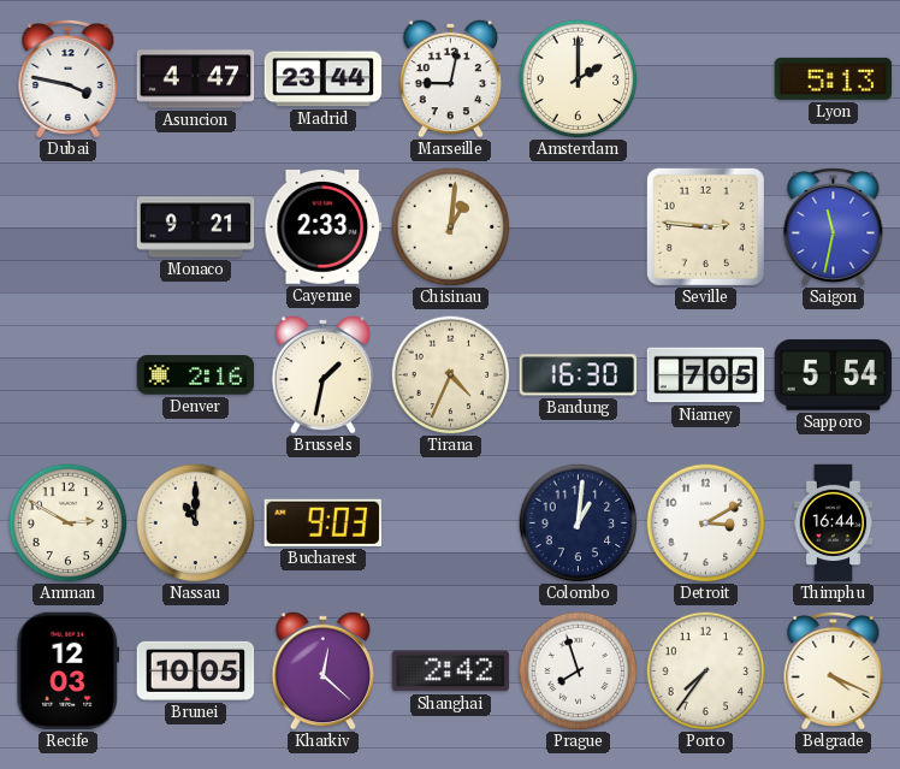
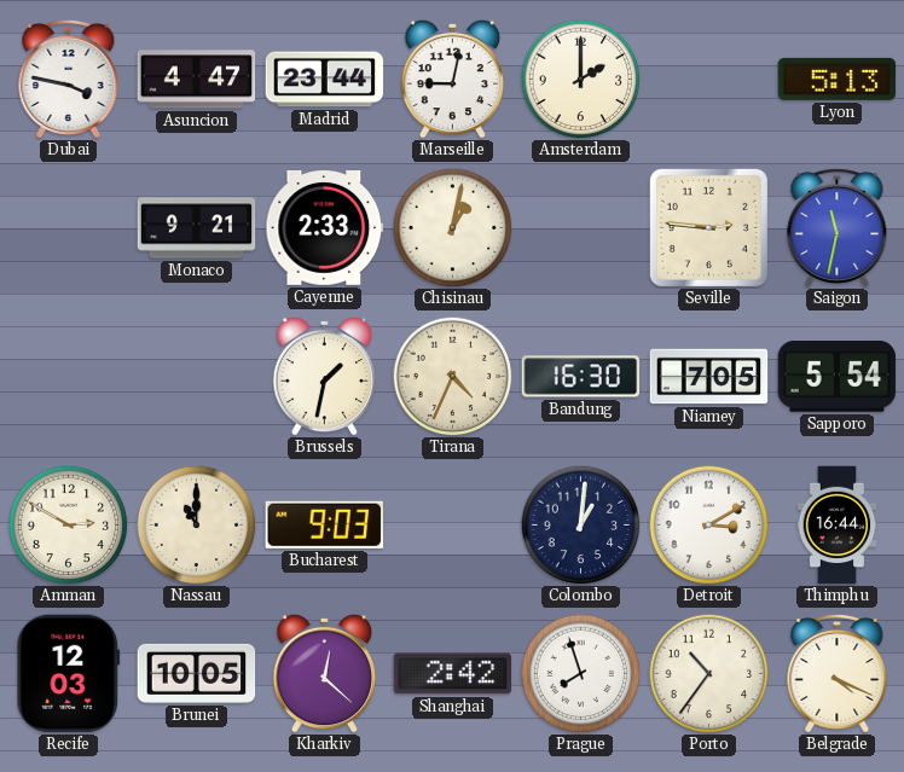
Chisinau: 1:01 -> 1:02 (453, 228)
Denver: 2:16 -> none (196, 375)
Porto: 7:36 -> 10:36 (709, 674)
